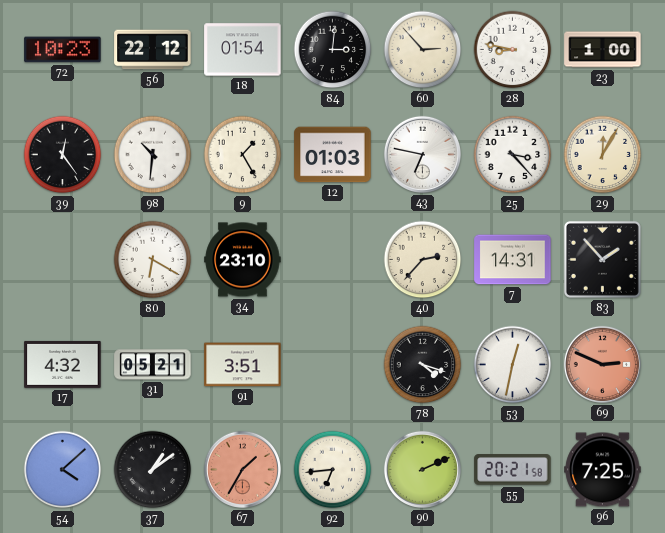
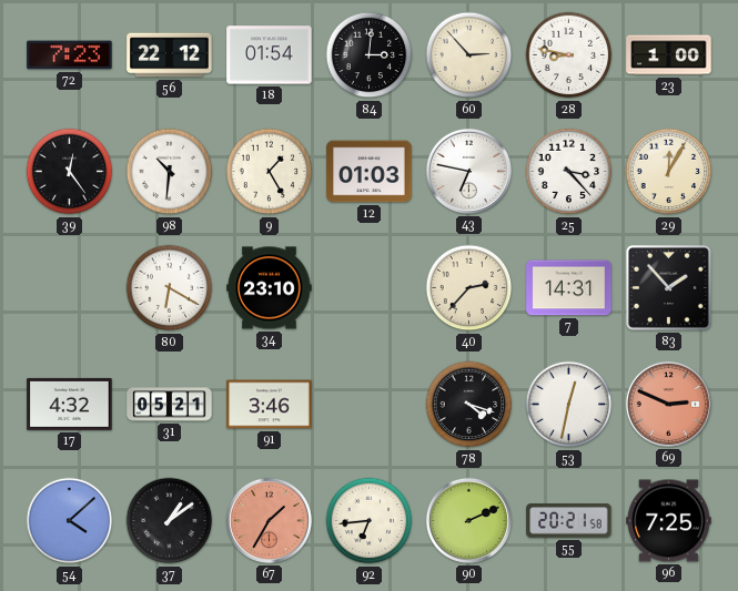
72: 10:23 -> 7:23 (70, 55)
91: 3:51 -> 3:46 (270, 405)
